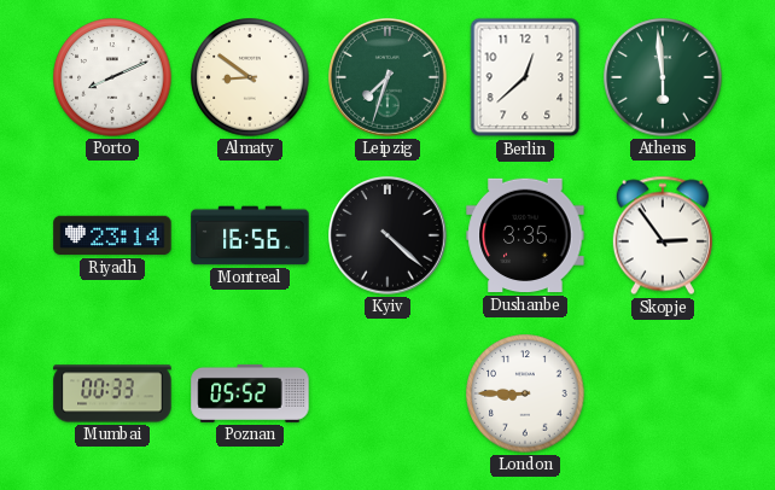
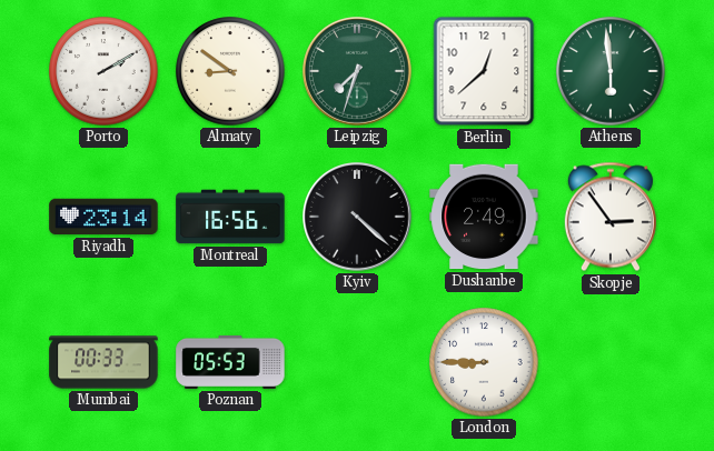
Porto: 8:11 -> 2:10 (103, 71)
Dushanbe: 3:35 -> 2:49 (484, 217)
Poznan: 05:52 -> 05:53 (230, 362)
